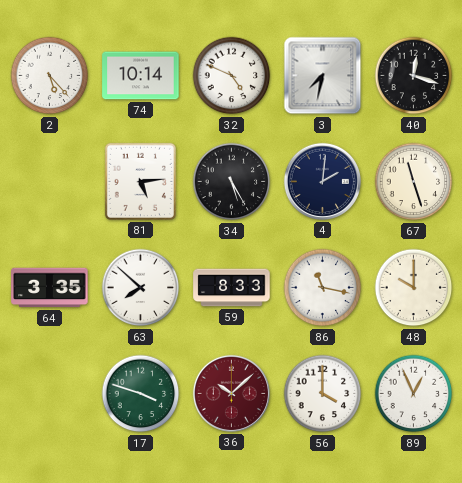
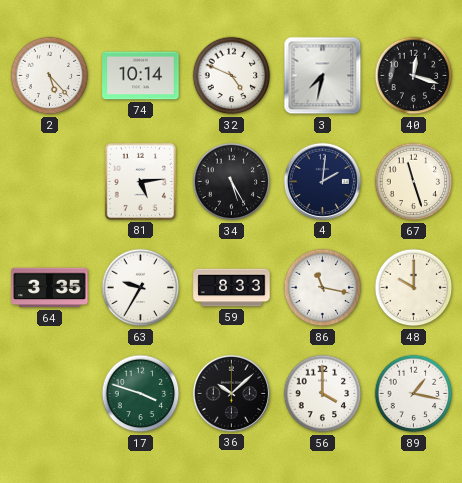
63: 7:52 -> 9:35 (141, 288)
36 dial: burgundy -> black (231, 393)
89: 12:56 -> 1:17 (414, 394)
